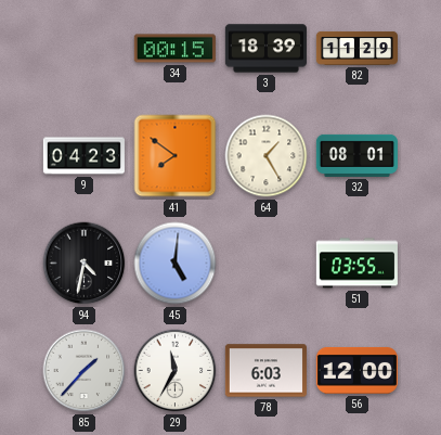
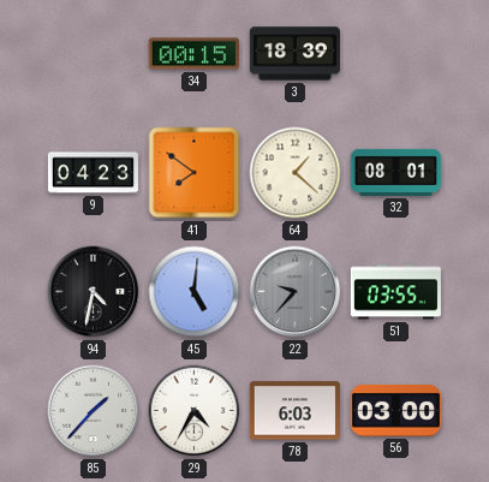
82: 11:29 -> none (356, 48)
64: 1:25 -> 1:22 (296, 173)
22: none -> 9:37 (296, 292)
29: 11:35 -> 4:35 (195, 411)
56: 12:00 -> 03:00 (395, 410)
